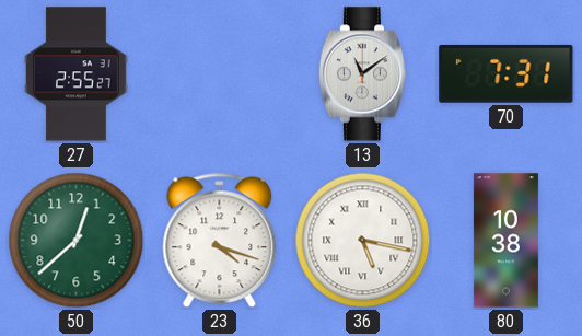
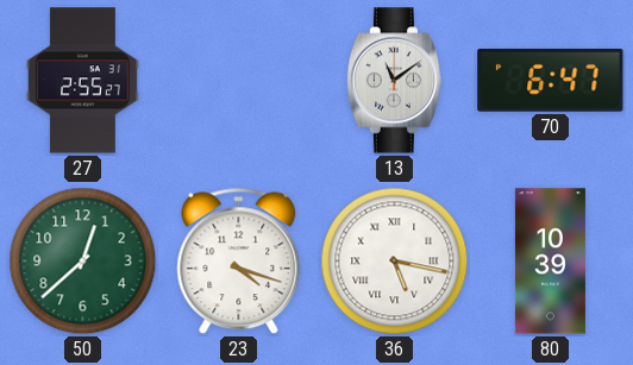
70: 7:31 -> 6:47 (551, 80)
80: 10:38 -> 10:39 (550, 262)
